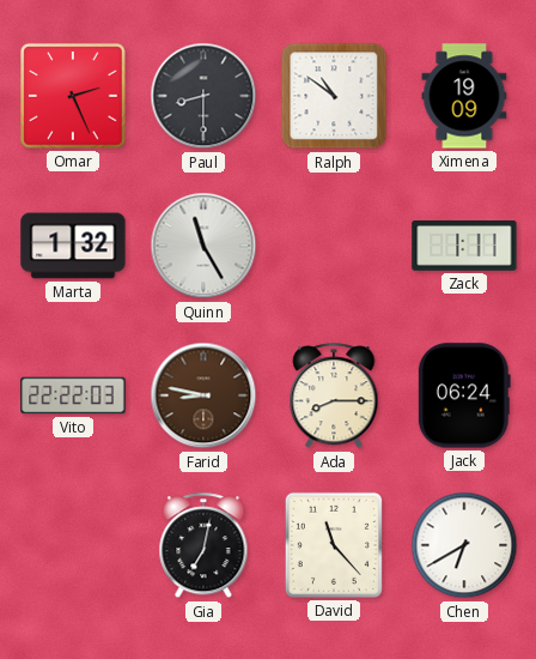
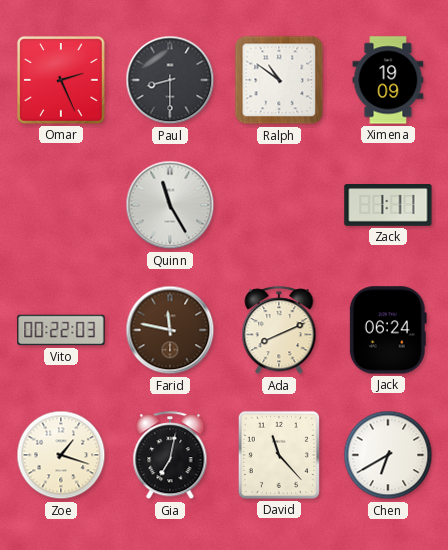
Marta: 1:32 -> none (73, 246)
Vito: 22:22 -> 00:22 (61, 330)
Farid: 8:47 -> 11:47 (170, 330)
Ada: 8:15 -> 8:11 (279, 331)
Zoe: none -> 1:18 (61, 455)
